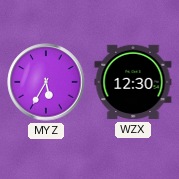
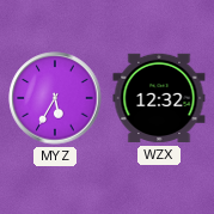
WZX: 12:30 -> 12:32 (159, 98)
